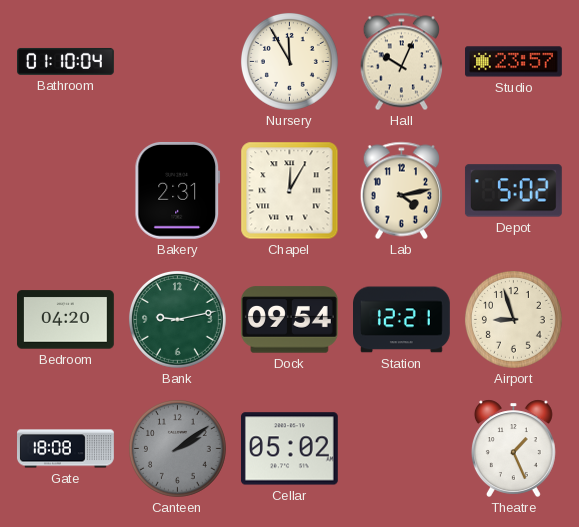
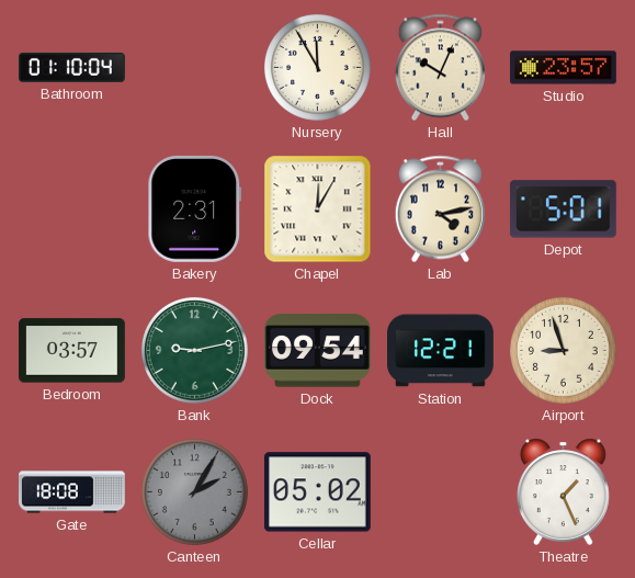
Depot: 5:02 -> 5:01 (563, 209)
Bedroom: 04:20 -> 03:57 (72, 351)
Canteen: 2:09 -> 2:05 (194, 491)
